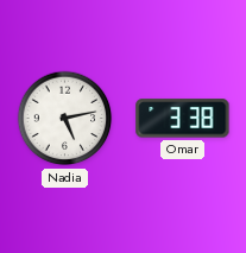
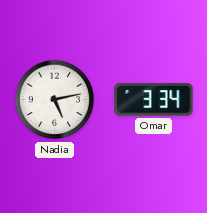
Omar: 3:38 -> 3:34 (154, 100)
